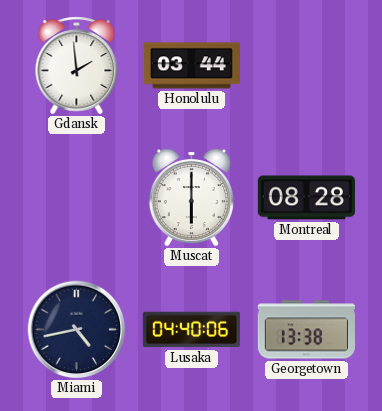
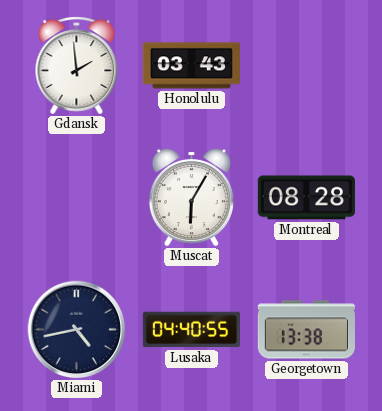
Honolulu: 03:44 -> 03:43 (191, 66)
Muscat: 6:00 -> 6:05 (191, 197)
Lusaka: 04:40:06 -> 04:40:55 (191, 330)
